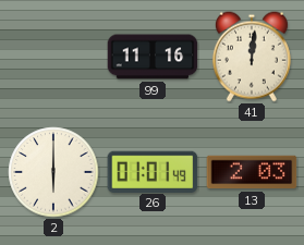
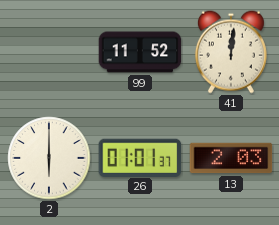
99: 11:16 -> 11:52 (140, 52)
26: 01:01:49 -> 01:01:37 (140, 157)
